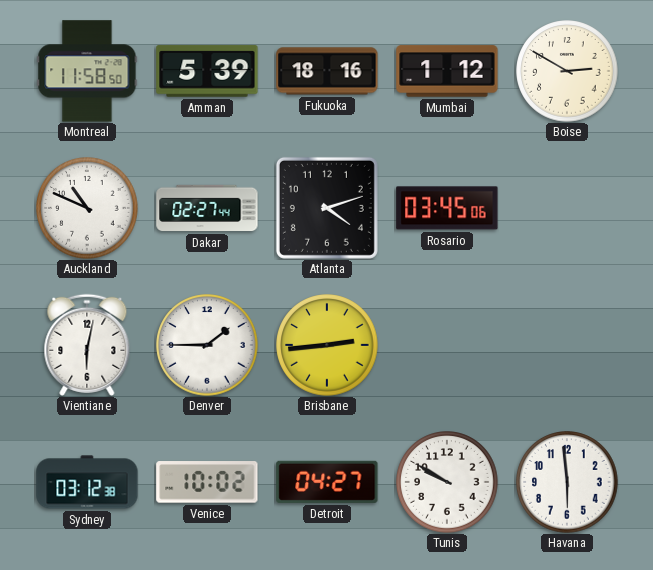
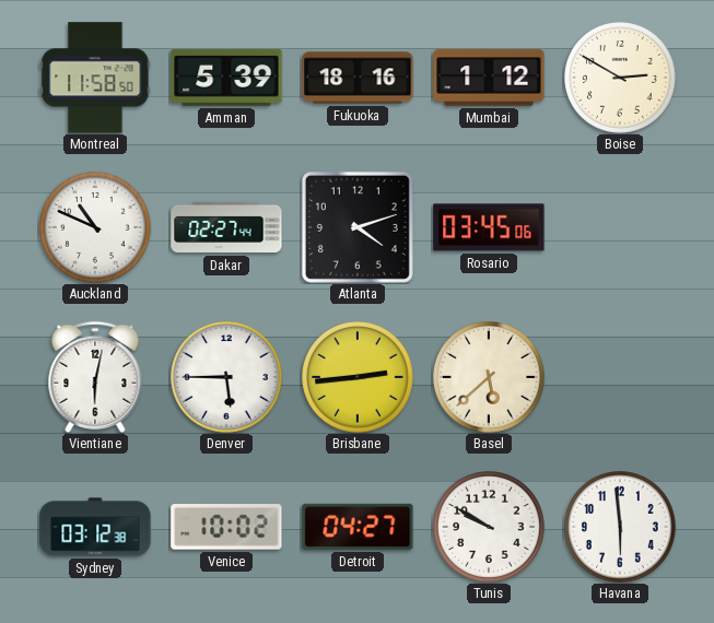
Denver: 1:45 -> 5:45 (226, 377)
Basel: none -> 5:38 (489, 377)
